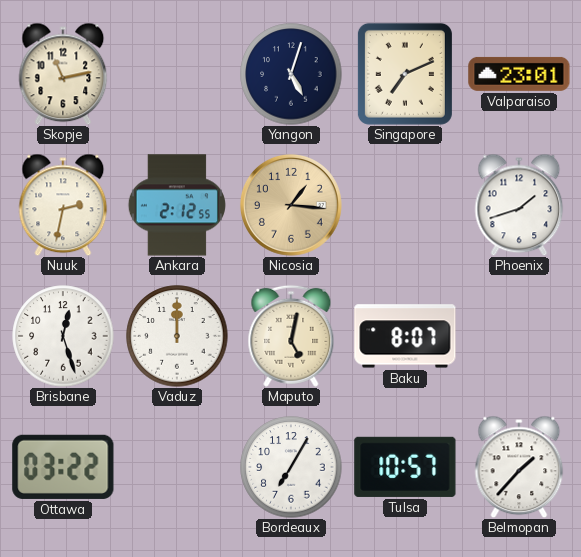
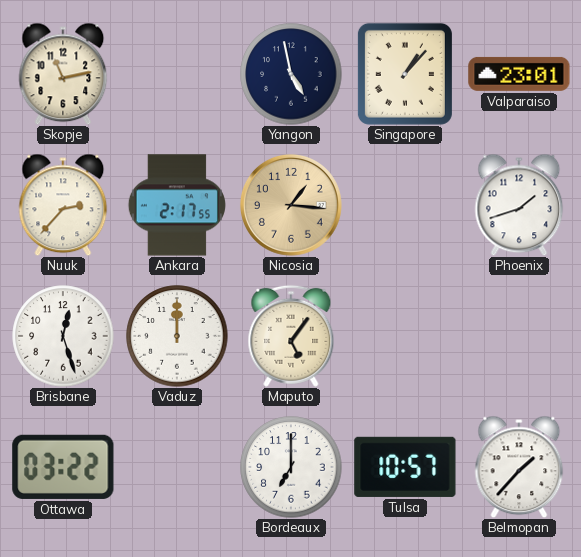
Yangon: 5:03 -> 4:58 (291, 74)
Singapore: 7:11 -> 1:07 (405, 74)
Nuuk: 2:32 -> 2:37 (63, 205)
Ankara: 2:12 -> 2:17 (177, 205)
Maputo: 5:02 -> 5:06 (291, 336)
Baku: 8:07 -> none (405, 336)
Bordeaux: 7:05 -> 7:00 (291, 467)
